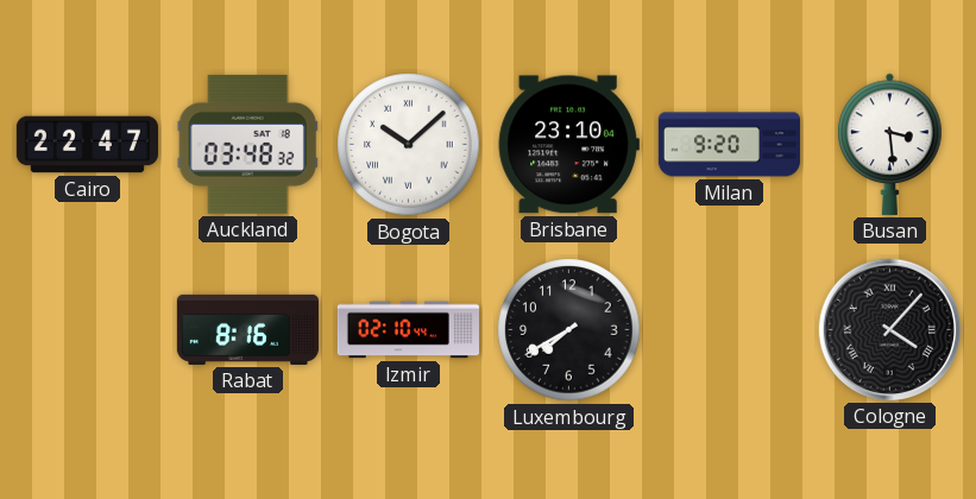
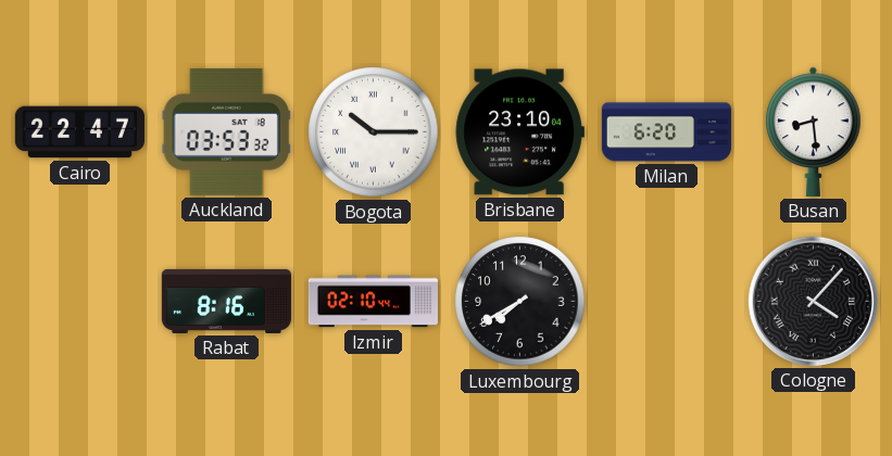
Auckland: 03:48 -> 03:53 (226, 131)
Bogota: 10:08 -> 10:15 (374, 132)
Milan: 9:20 -> 6:20 (666, 132)
Busan: 3:29 -> 8:29 (814, 131)
